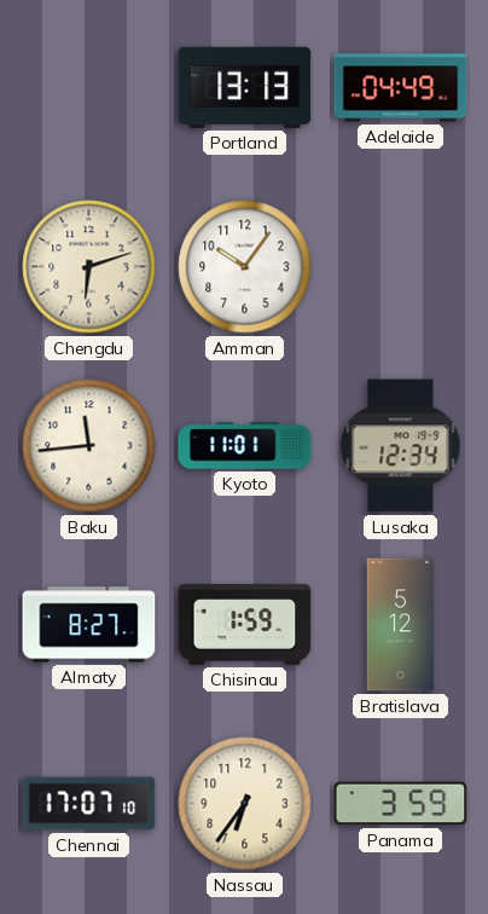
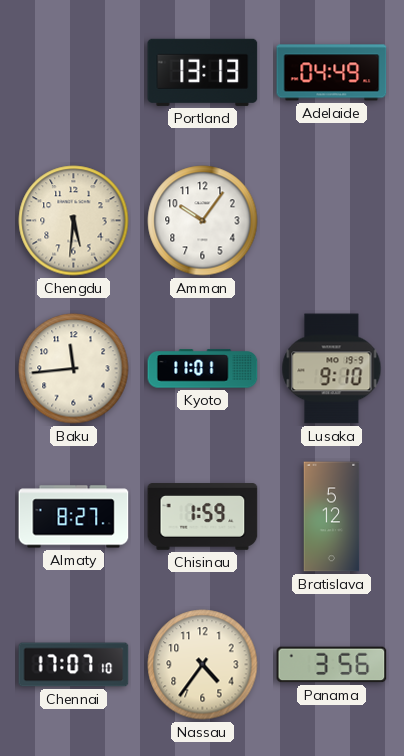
Chengdu: 6:12 -> 5:31 (74, 221)
Lusaka: 12:34 -> 9:10 (332, 369)
Nassau: 6:36 -> 4:36 (203, 665)
Panama: 3:59 -> 3:56 (332, 665)
